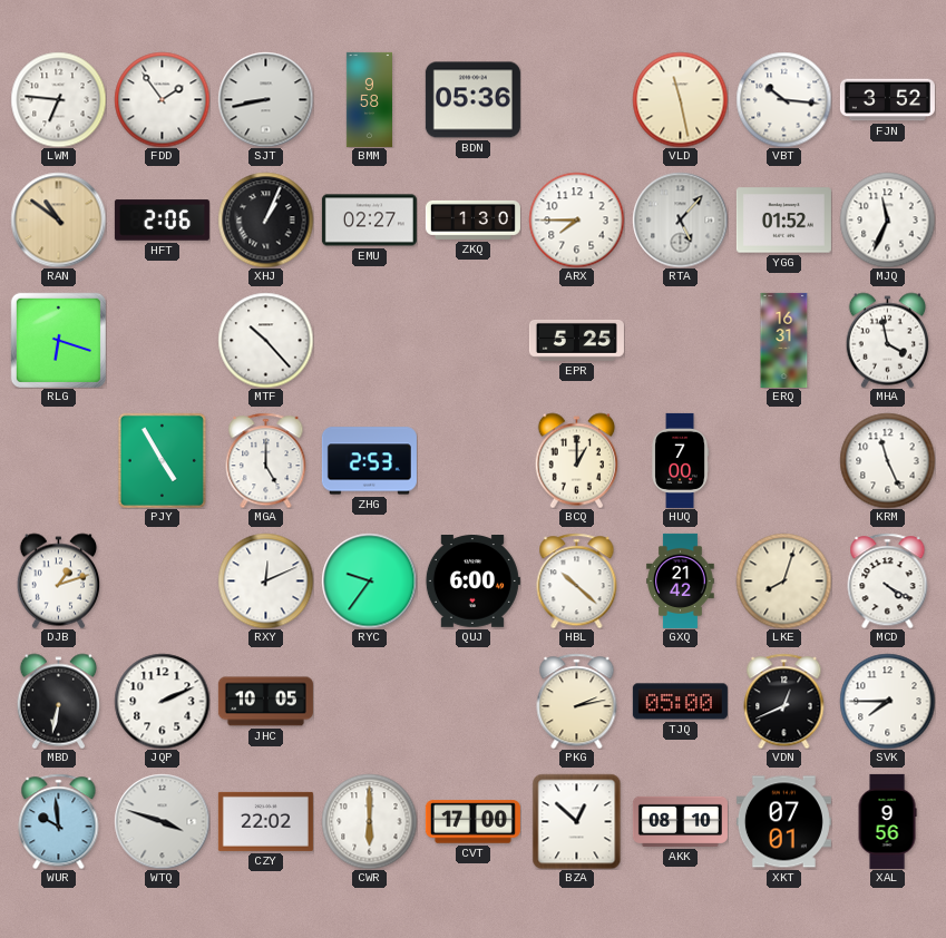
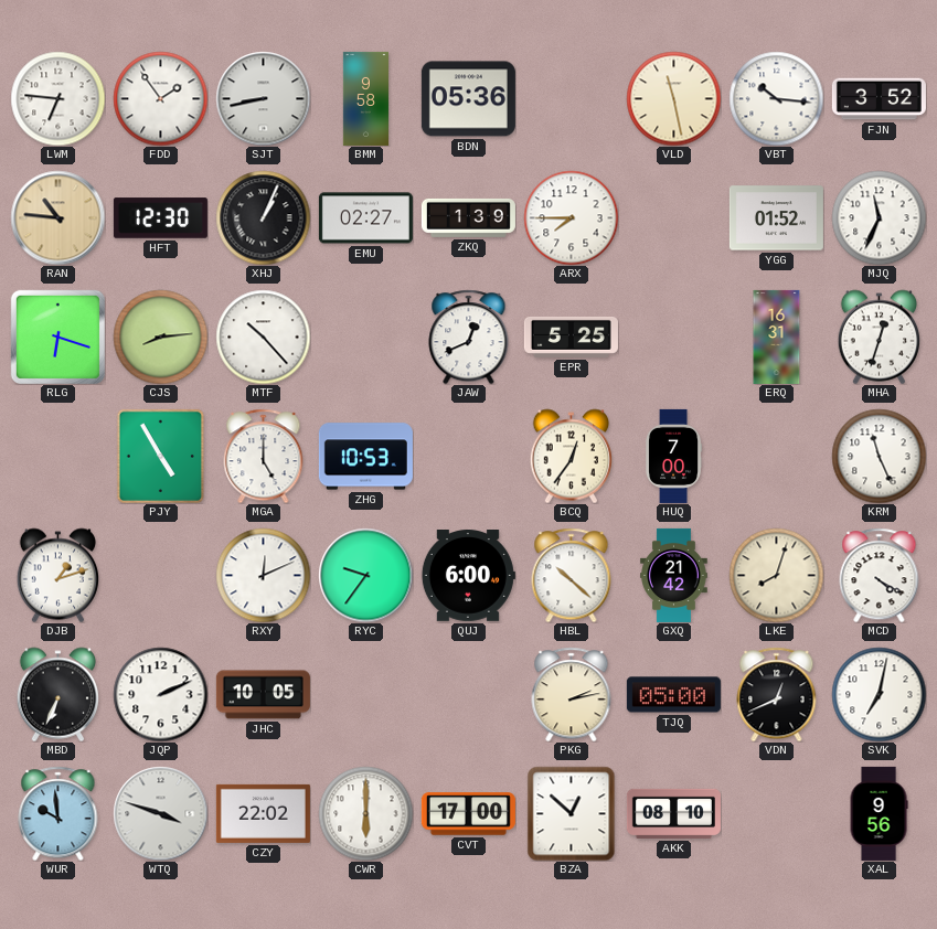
RAN: 10:51 -> 10:46 (57, 217)
HFT: 2:06 -> 12:30 (160, 218)
ZKQ: 1:30 -> 1:39 (468, 217)
RTA: 5:07 -> none (680, 219)
CJS: none -> 8:14 (160, 337)
JAW: none -> 12:41 (469, 337)
MHA: 3:58 -> 12:33 (879, 337)
ZHG: 2:53 -> 10:53 (365, 457)
BCQ: 1:00 -> 12:36 (571, 456)
MBD: 6:32 -> 6:34 (57, 694)
SVK: 7:45 -> 7:02 (879, 694)
XKT: 07:01 -> none (783, 822)
